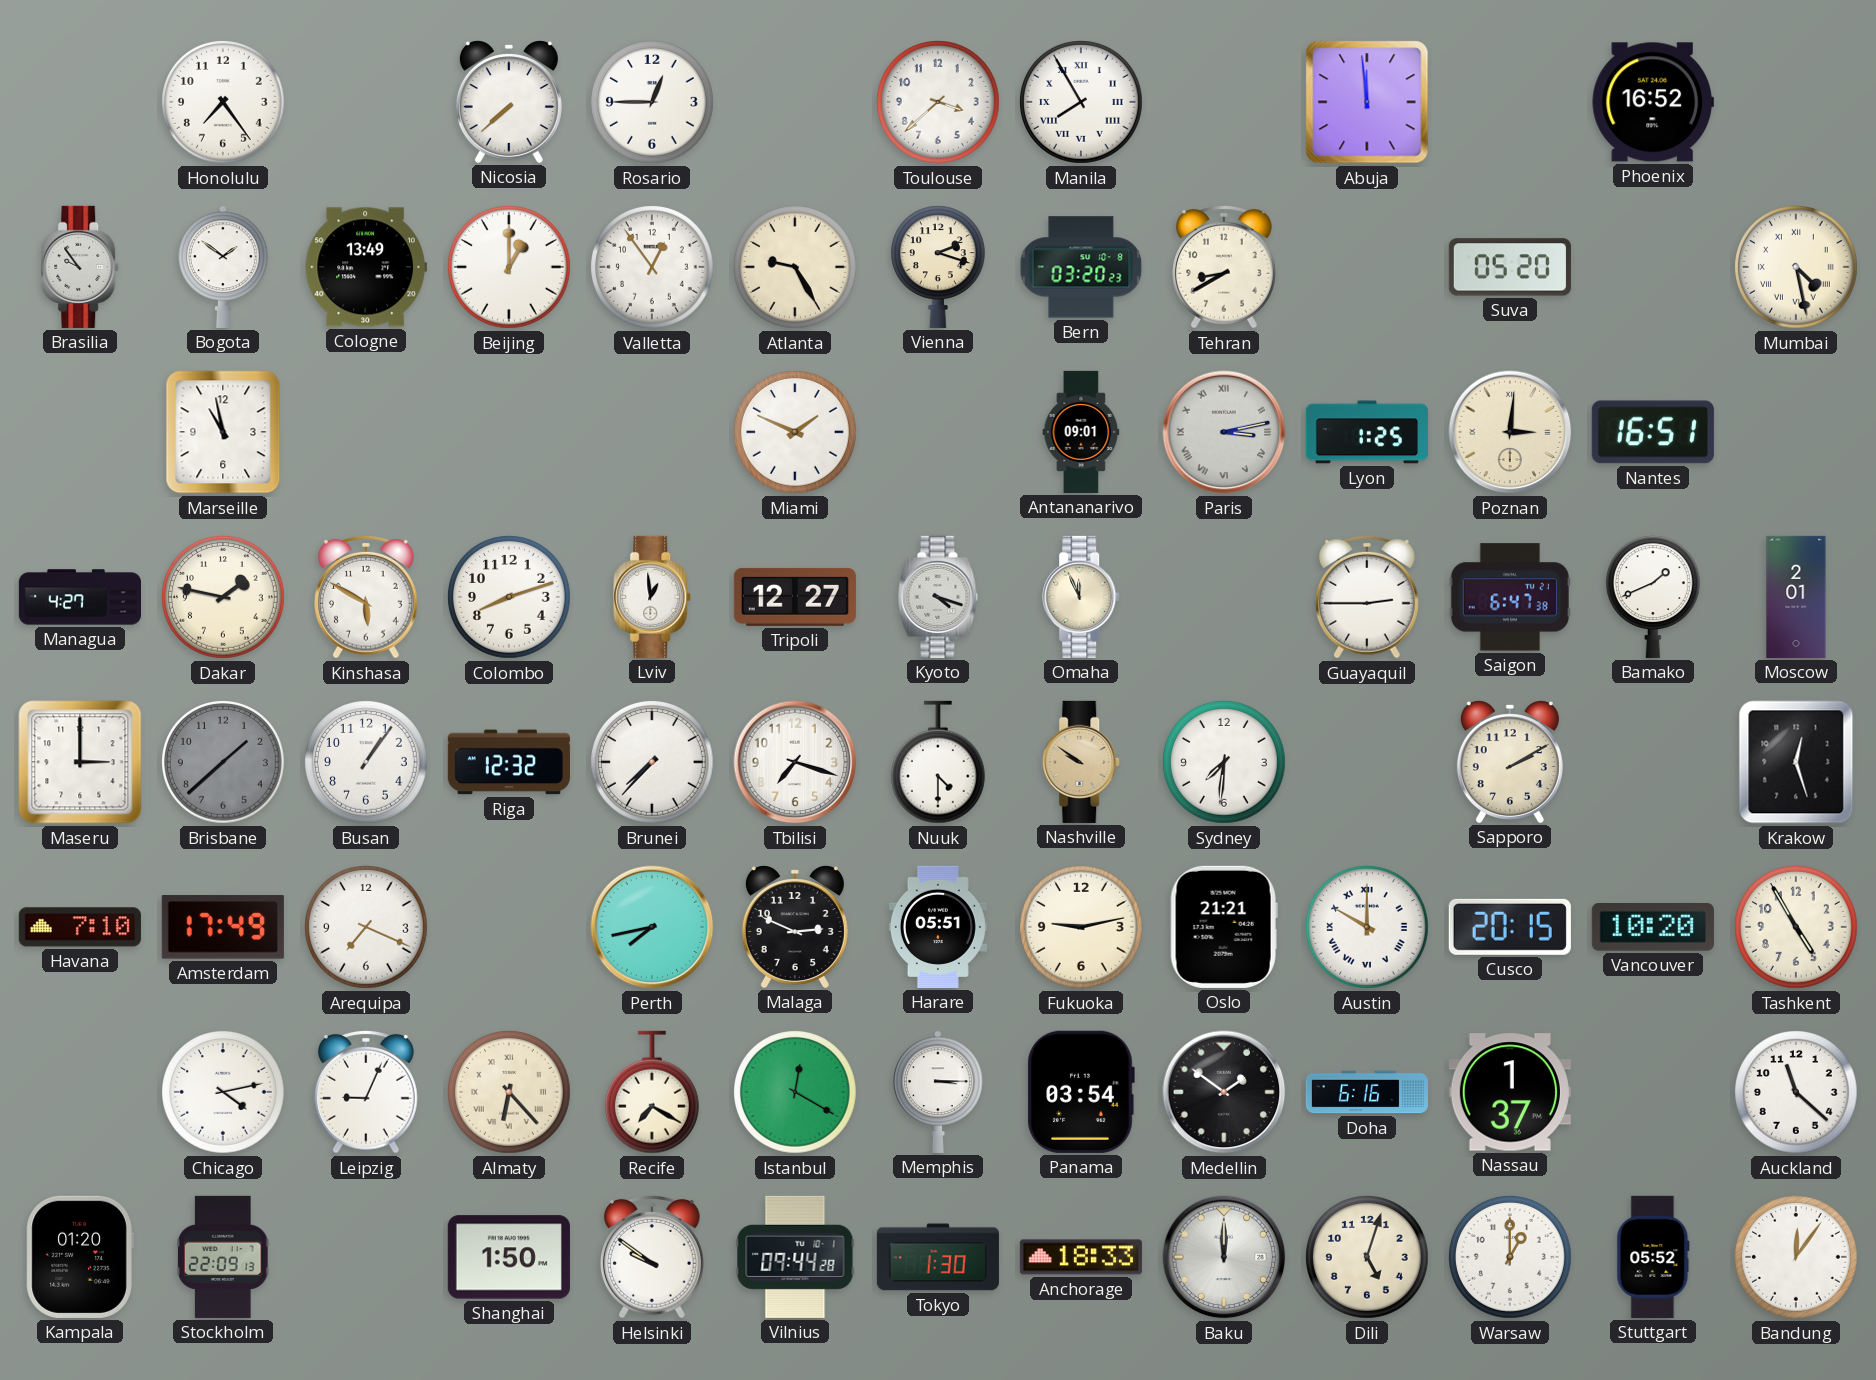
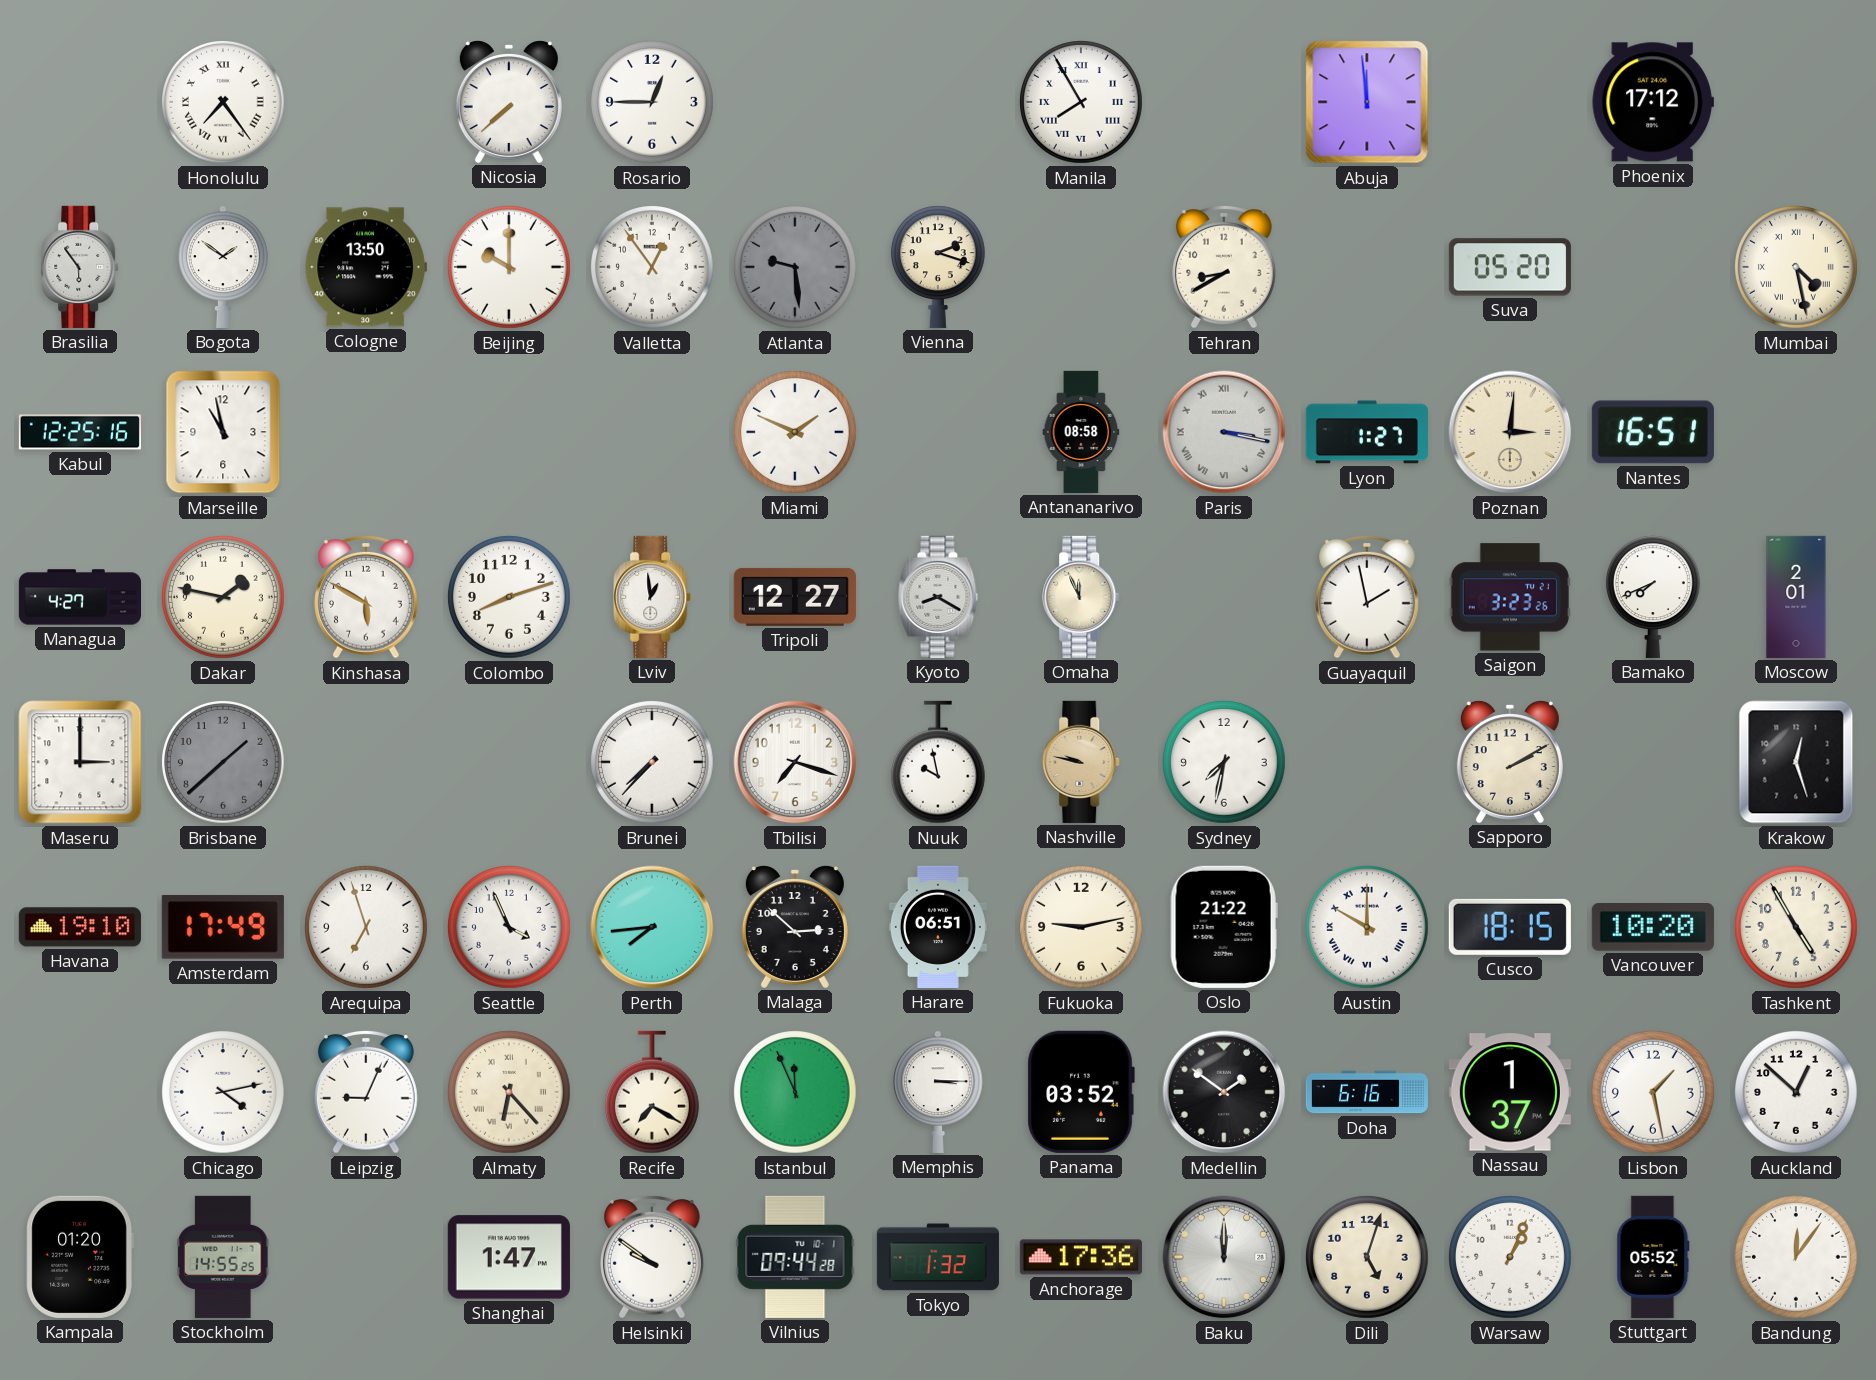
Honolulu numerals: Arabic -> Roman (224, 103)
Toulouse: 3:38 -> none (939, 103)
Phoenix: 16:52 -> 17:12 (1653, 102)
Brasilia: 9:54 -> 5:54 (81, 267)
Cologne: 13:49 -> 13:50 (366, 267)
Beijing: 1:00 -> 10:00 (510, 268)
Atlanta: 9:25 -> 9:29 (796, 268)
Atlanta dial: cream -> grey (796, 268)
Bern: 03:20 -> none (1081, 267)
Kabul: none -> 12:25 (80, 432)
Antananarivo: 09:01 -> 08:58 (1081, 432)
Paris: 3:13 -> 3:17 (1224, 432)
Lyon: 1:25 -> 1:27 (1367, 432)
Kyoto: 4:18 -> 8:20 (938, 597)
Guayaquil: 2:45 -> 1:58 (1368, 597)
Saigon: 6:47 -> 3:23 (1510, 597)
Bamako: 1:41 -> 7:41 (1653, 597)
Busan: 1:06 -> none (367, 763)
Riga: 12:32 -> none (509, 762)
Nuuk: 4:30 -> 9:58 (938, 762)
Nashville: 9:51 -> 9:47 (1082, 762)
Sydney: 7:31 -> 7:32 (1225, 763)
Havana: 7:10 -> 19:10 (80, 927)
Arequipa: 7:19 -> 6:57 (367, 928)
Seattle: none -> 3:56 (510, 928)
Perth: 7:43 -> 7:44 (652, 927)
Malaga: 2:49 -> 2:52 (795, 927)
Harare: 05:51 -> 06:51 (938, 927)
Oslo: 21:21 -> 21:22 (1224, 927)
Cusco: 20:15 -> 18:15 (1510, 927)
Istanbul: 12:20 -> 11:56 (796, 1093)
Panama: 03:54 -> 03:52 (1081, 1092)
Lisbon: none -> 1:28 (1654, 1093)
Auckland: 11:22 -> 12:52 (1797, 1093)
Stockholm: 22:09 -> 14:55 (223, 1257)
Shanghai: 1:50 -> 1:47 (509, 1257)
Tokyo: 1:30 -> 1:32 (938, 1257)
Anchorage: 18:33 -> 17:36 (1081, 1257)
Warsaw: 1:00 -> 1:04 (1511, 1258)
